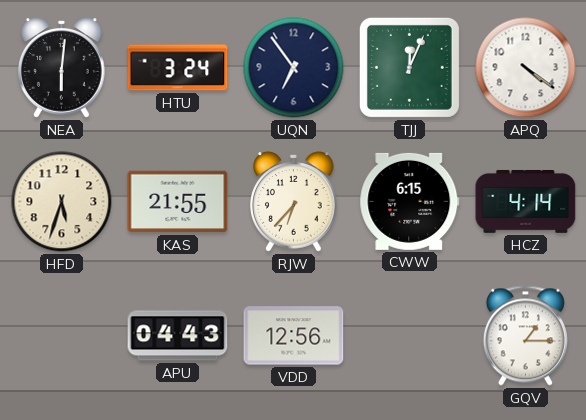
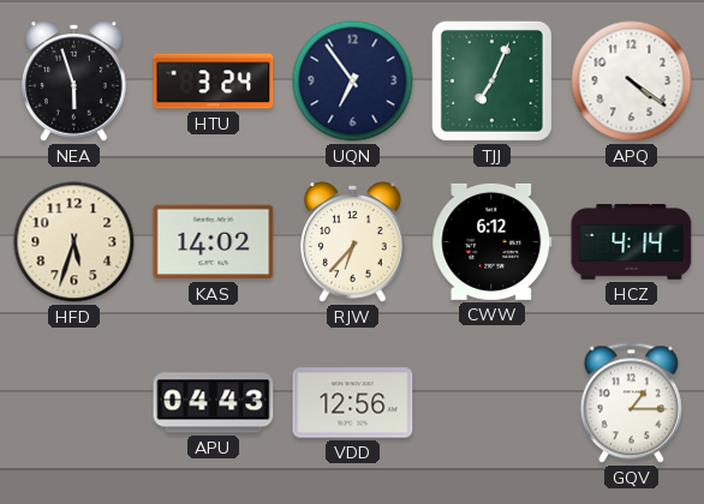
NEA: 6:01 -> 5:57 (74, 82)
TJJ: 12:04 -> 7:04 (491, 80)
KAS: 21:55 -> 14:02 (214, 242)
CWW: 6:15 -> 6:12 (493, 241)
